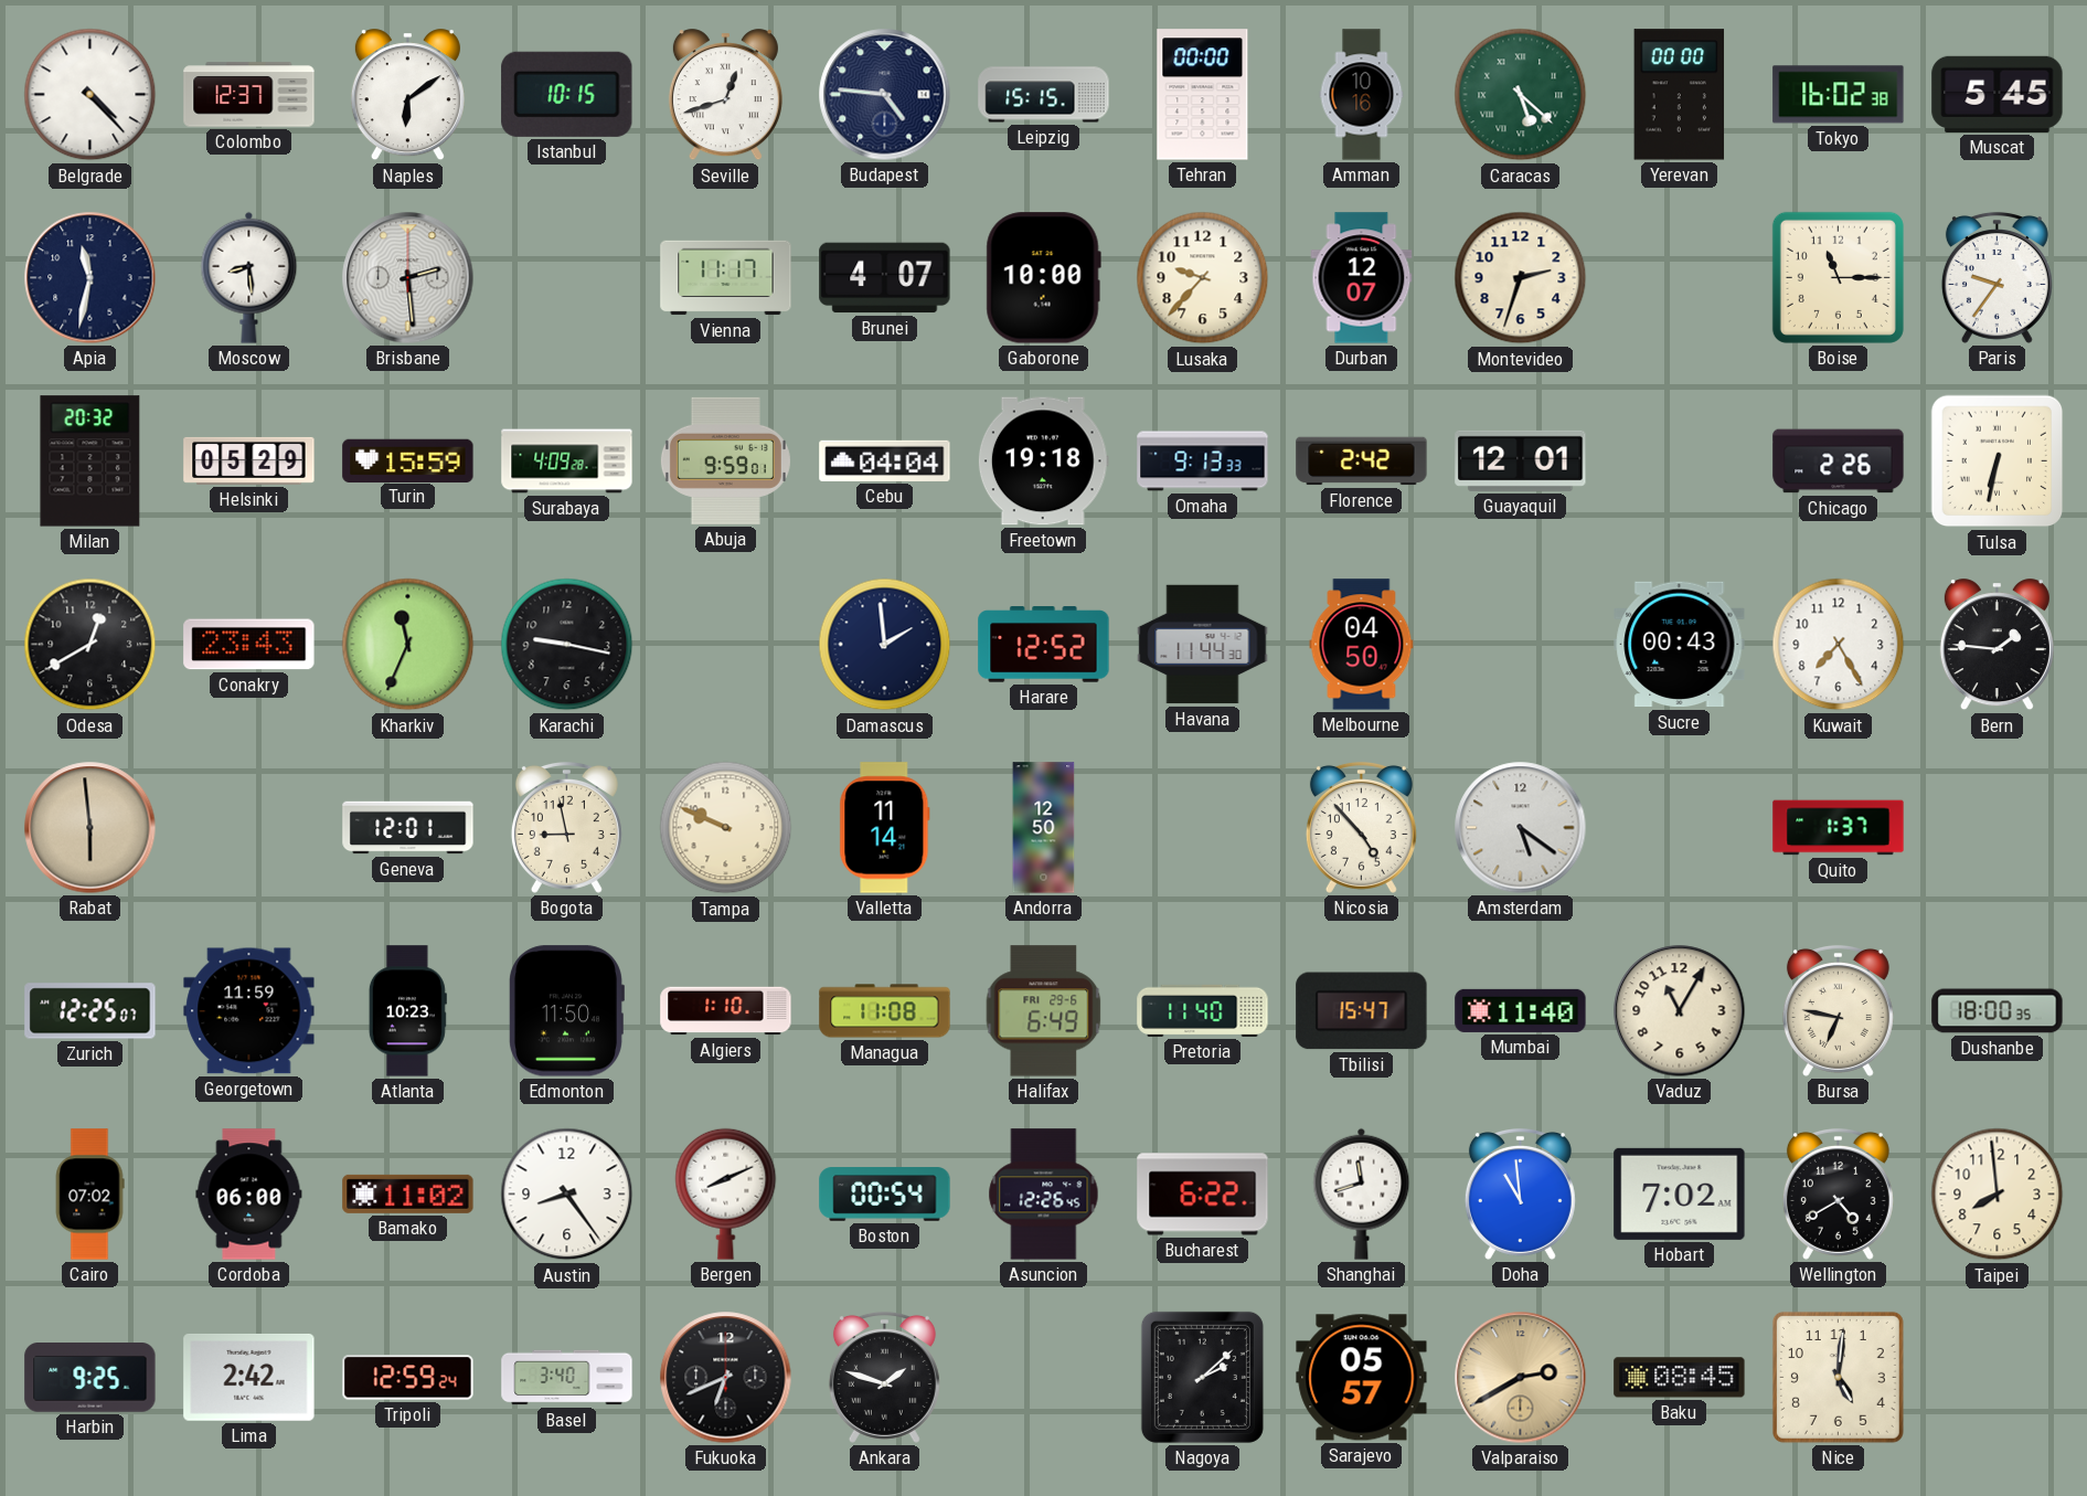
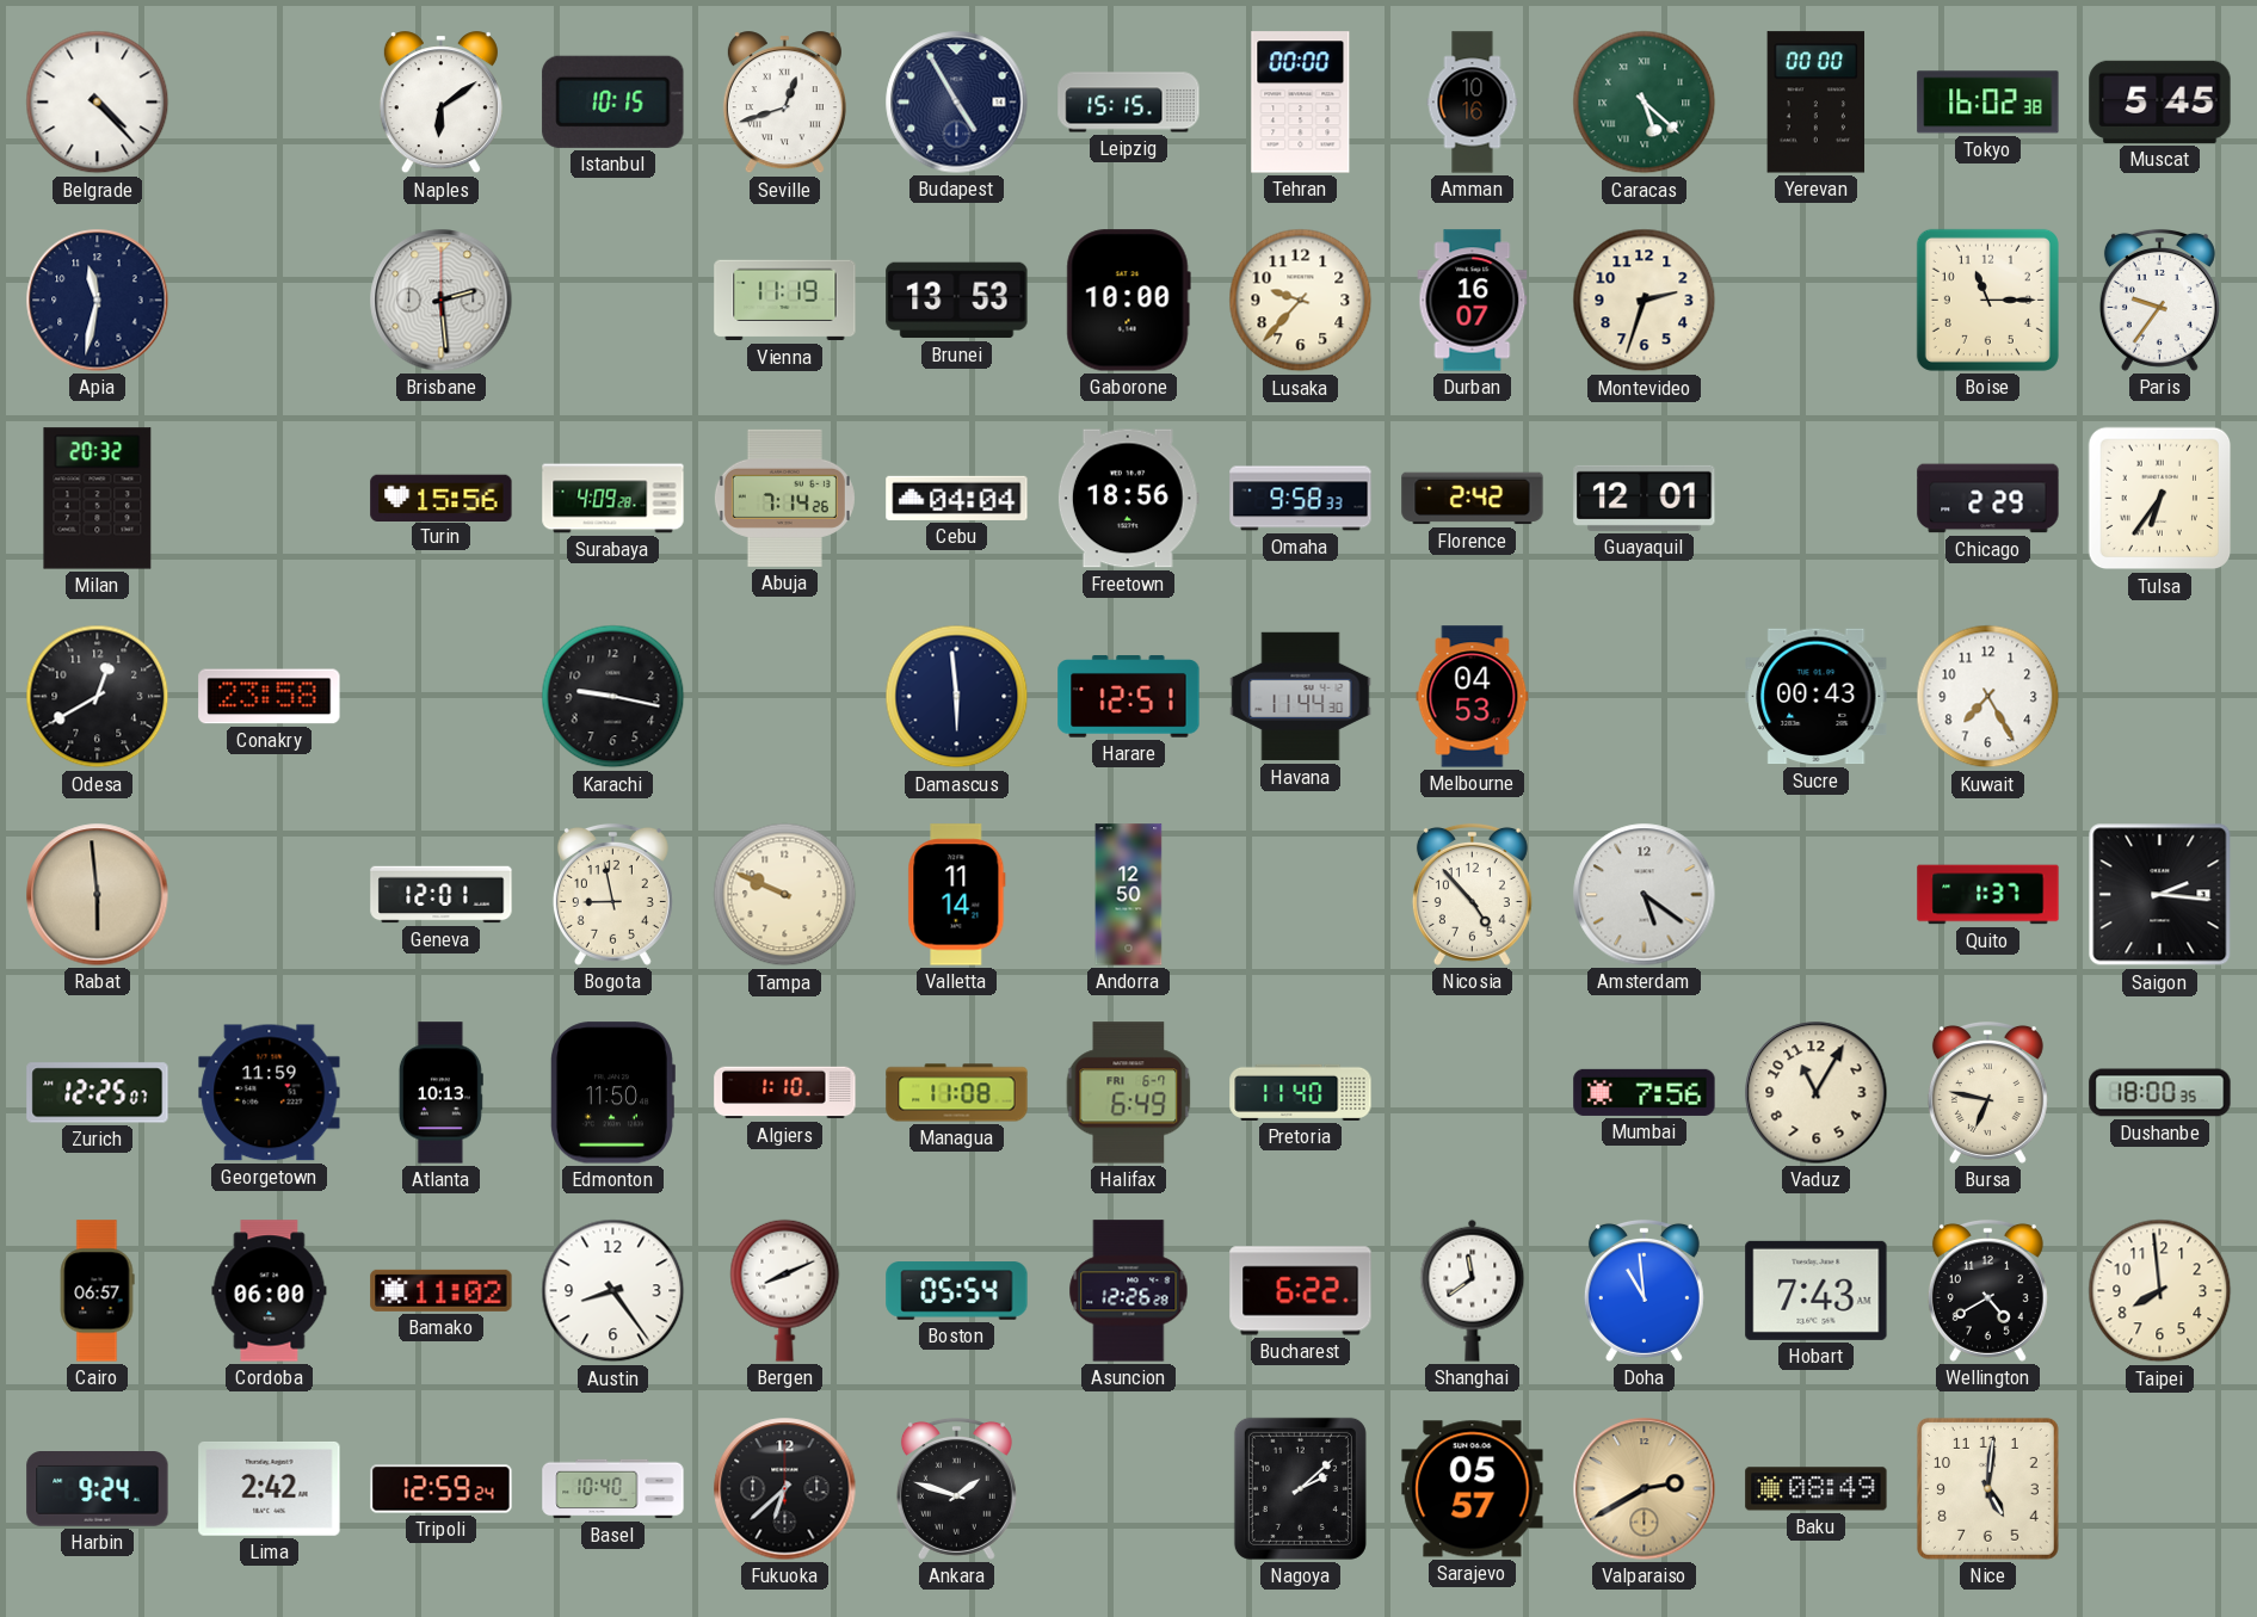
Colombo: 12:37 -> none (249, 95)
Budapest: 4:46 -> 4:55 (957, 103)
Moscow: 8:29 -> none (249, 277)
Vienna: 11:17 -> 11:19 (785, 301)
Brunei: 4:07 -> 13:53 (957, 301)
Durban: 12:07 -> 16:07 (1473, 301)
Helsinki: 05:29 -> none (249, 460)
Turin: 15:59 -> 15:56 (442, 498)
Abuja: 9:59 -> 7:14 (784, 498)
Freetown: 19:18 -> 18:56 (1128, 499)
Omaha: 9:13 -> 9:58 (1301, 499)
Chicago: 2:26 -> 2:29 (1988, 499)
Tulsa: 6:32 -> 6:36 (2160, 499)
Conakry: 23:43 -> 23:58 (270, 697)
Kharkiv: 11:34 -> none (408, 645)
Damascus: 1:59 -> 5:59 (957, 697)
Harare: 12:52 -> 12:51 (1129, 697)
Melbourne: 04:50 -> 04:53 (1473, 697)
Bern: 1:46 -> none (1997, 645)
Saigon: none -> 2:16 (2160, 895)
Atlanta: 10:23 -> 10:13 (440, 1093)
Halifax date: FRI 29-6 -> FRI 6-7 (1129, 1093)
Tbilisi: 15:47 -> none (1362, 1011)
Mumbai: 11:40 -> 7:56 (1645, 1092)
Cairo: 07:02 -> 06:57 (97, 1291)
Boston: 00:54 -> 05:54 (957, 1291)
Asuncion: 12:26:45 -> 12:26:28 (1129, 1291)
Shanghai: 11:42 -> 11:39 (1473, 1290)
Hobart: 7:02 -> 7:43 (1817, 1290)
Harbin: 9:25 -> 9:24 (98, 1489)
Basel: 3:40 -> 10:40 (613, 1489)
Fukuoka: 6:41 -> 6:38 (785, 1489)
Baku: 08:45 -> 08:49 (1817, 1489)
